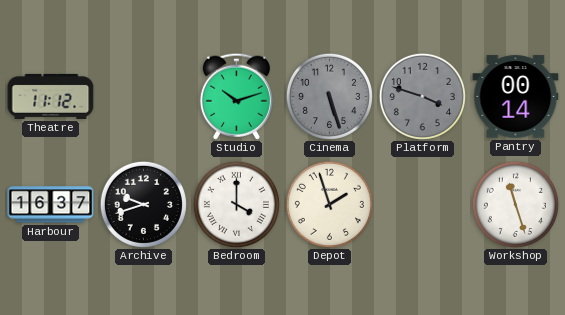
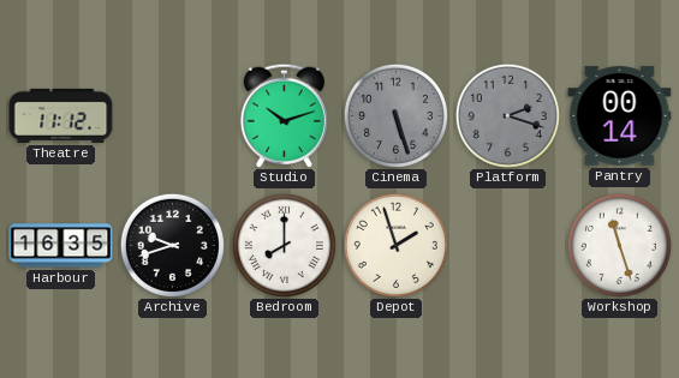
Platform: 3:48 -> 2:18 (507, 115)
Harbour: 16:37 -> 16:35 (61, 246)
Bedroom: 4:00 -> 8:00 (284, 245)
